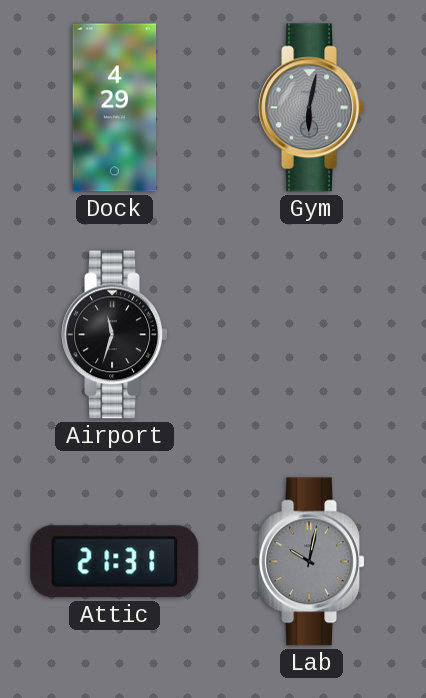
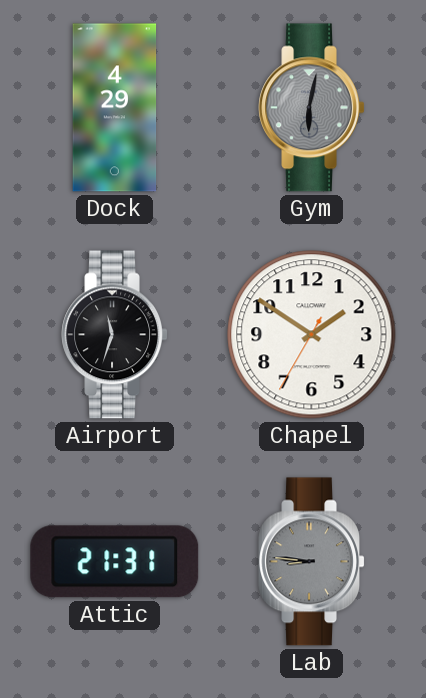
Chapel: none -> 1:50 (312, 335)
Lab: 10:02 -> 8:46 (312, 562)
